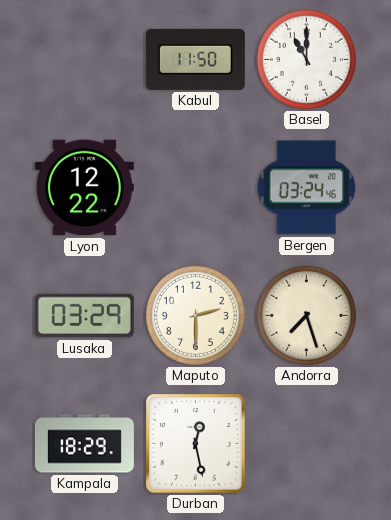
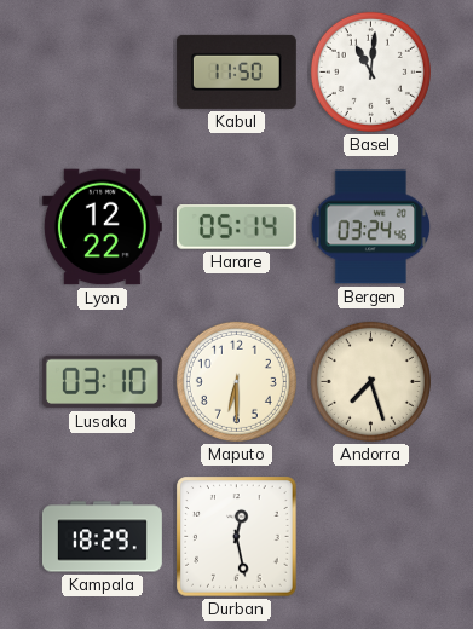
Basel: 11:00 -> 11:01 (370, 71)
Harare: none -> 05:14 (236, 227)
Lusaka: 03:29 -> 03:10 (102, 382)
Maputo: 2:30 -> 6:30 (236, 381)
